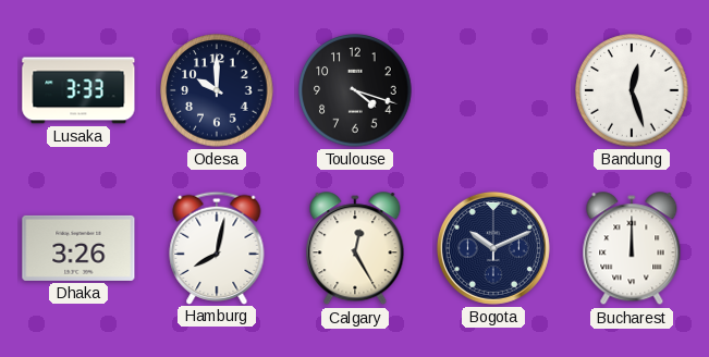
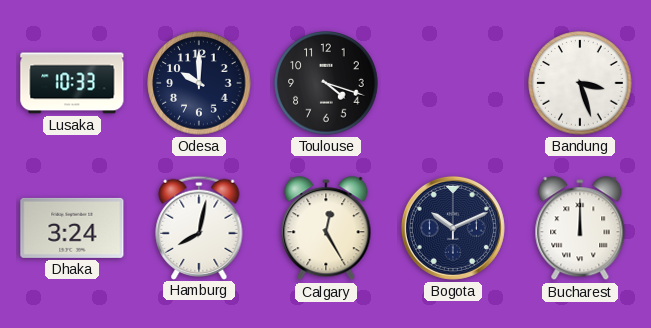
Lusaka: 3:33 -> 10:33 (72, 83)
Bandung: 12:27 -> 3:27 (580, 83)
Dhaka: 3:26 -> 3:24 (72, 228)
